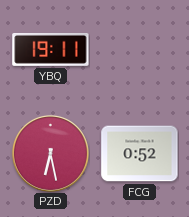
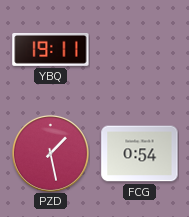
PZD: 6:28 -> 1:28 (50, 153)
FCG: 0:52 -> 0:54 (140, 154)
